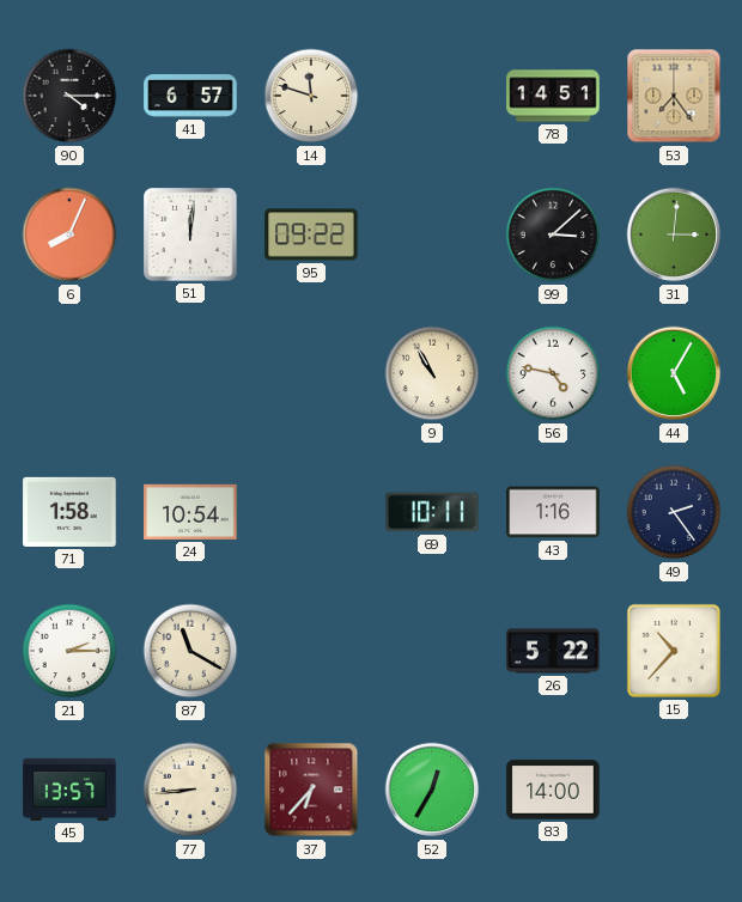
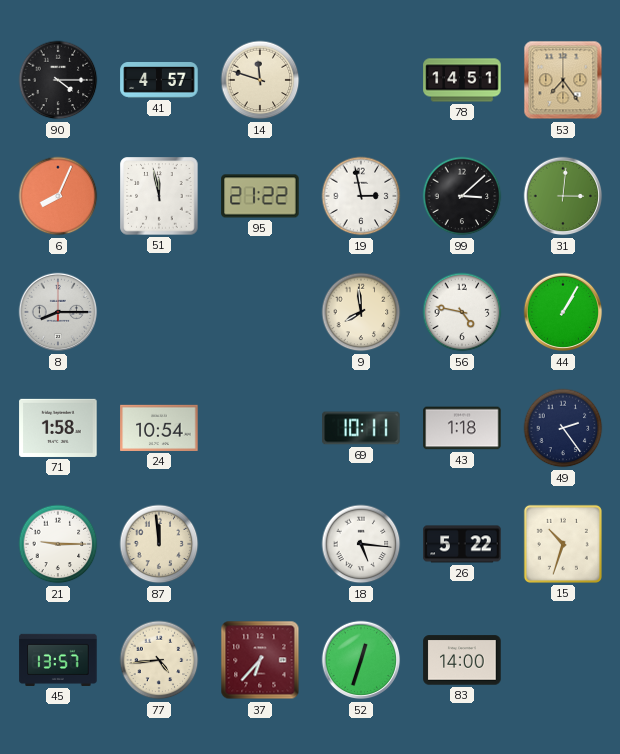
41: 6:57 -> 4:57 (159, 80)
51: 12:01 -> 11:58 (159, 196)
95: 09:22 -> 21:22 (260, 196)
19: none -> 2:58 (361, 196)
8: none -> 8:15 (58, 312)
9: 10:55 -> 7:59 (361, 312)
44: 5:05 -> 1:05 (563, 312)
43: 1:16 -> 1:18 (462, 428)
21: 2:15 -> 9:15 (58, 544)
87: 11:20 -> 11:59 (159, 544)
18: none -> 5:16 (361, 544)
15: 10:37 -> 10:33 (563, 544)
77: 8:44 -> 4:44 (159, 660)
52: 12:35 -> 12:33 (361, 660)
